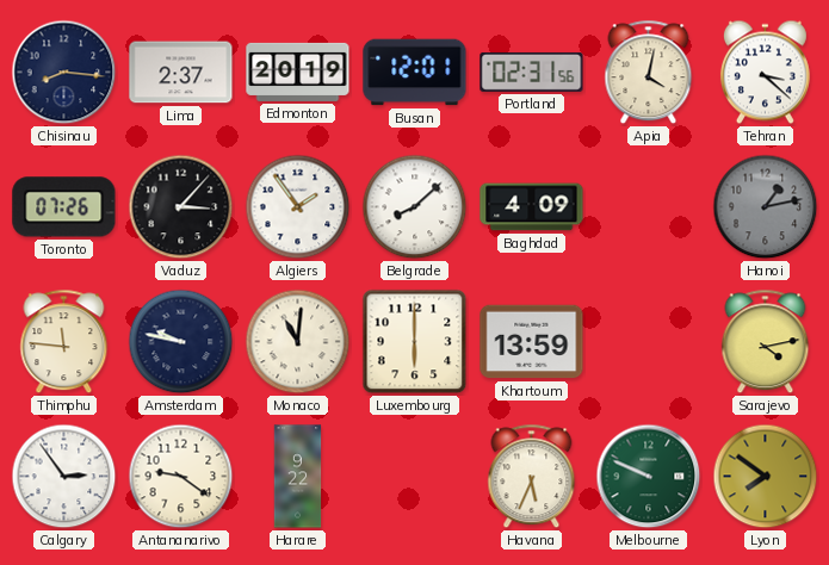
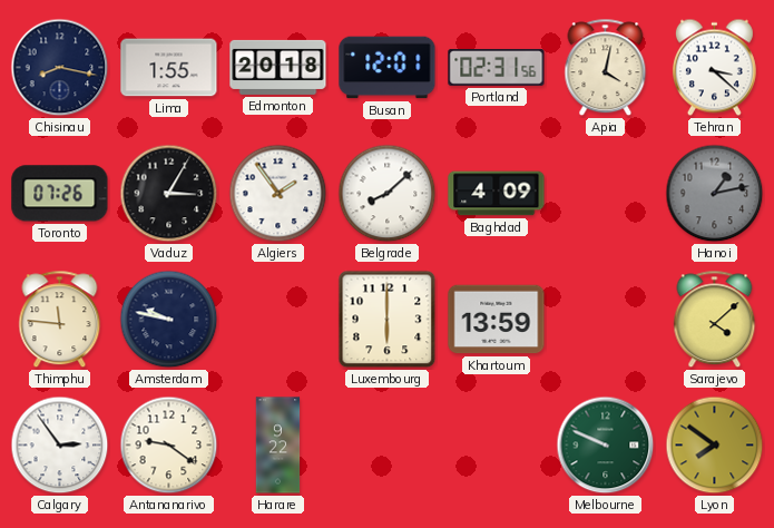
Chisinau: 8:16 -> 8:17 (60, 68)
Lima: 2:37 -> 1:55 (169, 68)
Edmonton: 20:19 -> 20:18 (278, 67)
Vaduz: 3:07 -> 3:05 (169, 194)
Monaco: 11:01 -> none (298, 342)
Sarajevo: 4:13 -> 4:08 (715, 320)
Havana: 5:34 -> none (532, 477)
